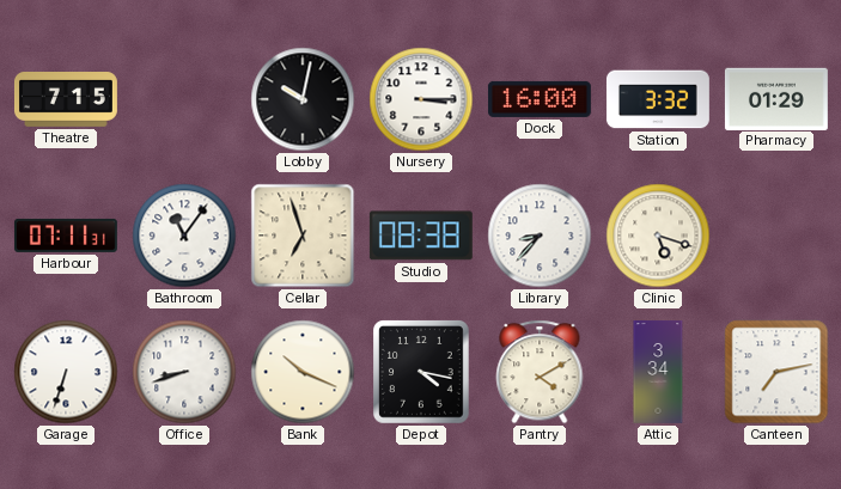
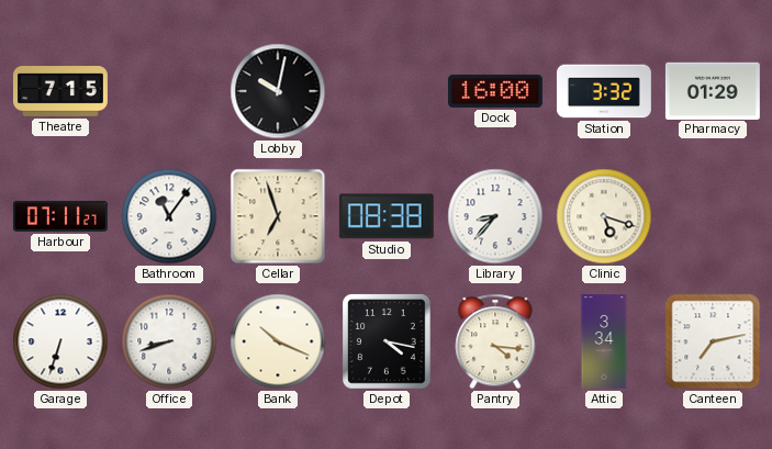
Nursery: 3:15 -> none (421, 99)
Harbour: 07:11:31 -> 07:11:27 (60, 216)
Pantry: 4:10 -> 4:16 (495, 341)
